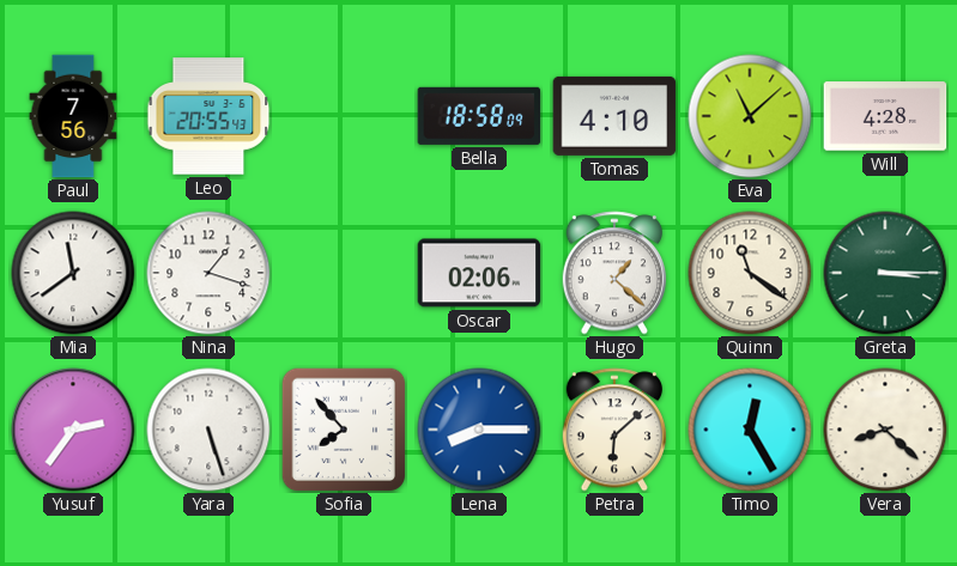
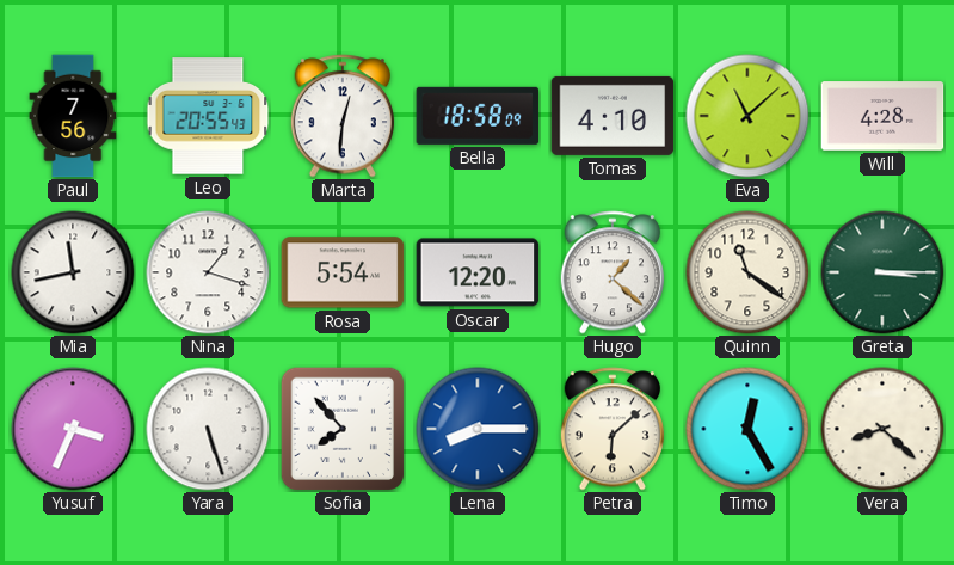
Marta: none -> 12:31 (341, 116)
Mia: 11:39 -> 11:43 (73, 272)
Rosa: none -> 5:54 (343, 272)
Oscar: 02:06 -> 12:20 (478, 272)
Yusuf: 2:36 -> 3:34 (73, 429)
